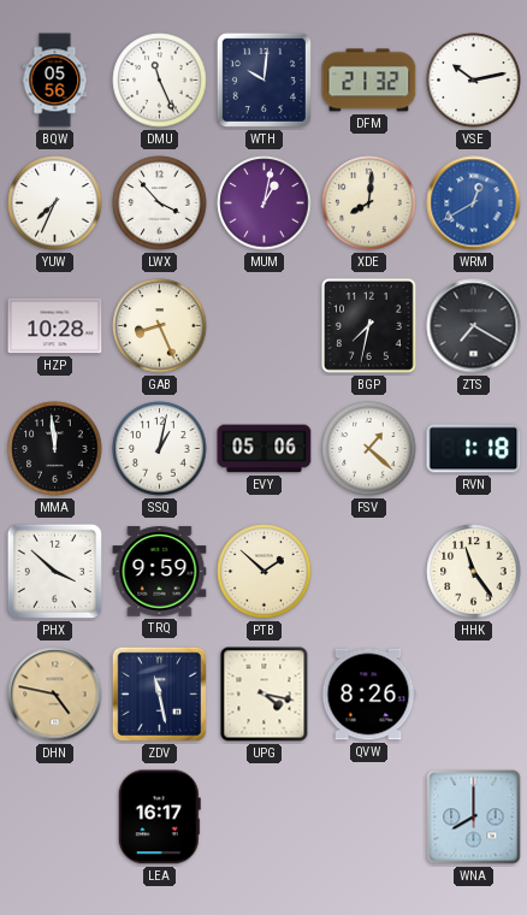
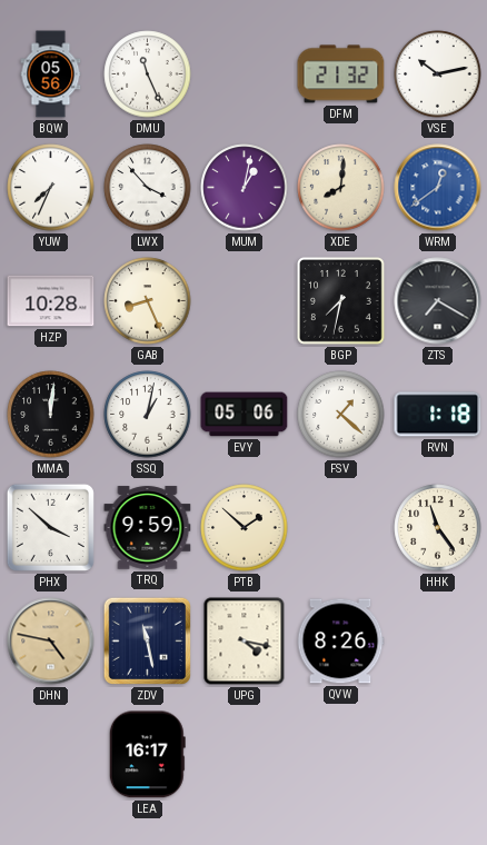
WTH: 10:01 -> none (263, 79)
WRM: 12:40 -> 12:39 (438, 188)
MMA: 11:59 -> 12:01 (51, 415)
WNA: 8:00 -> none (474, 817)
